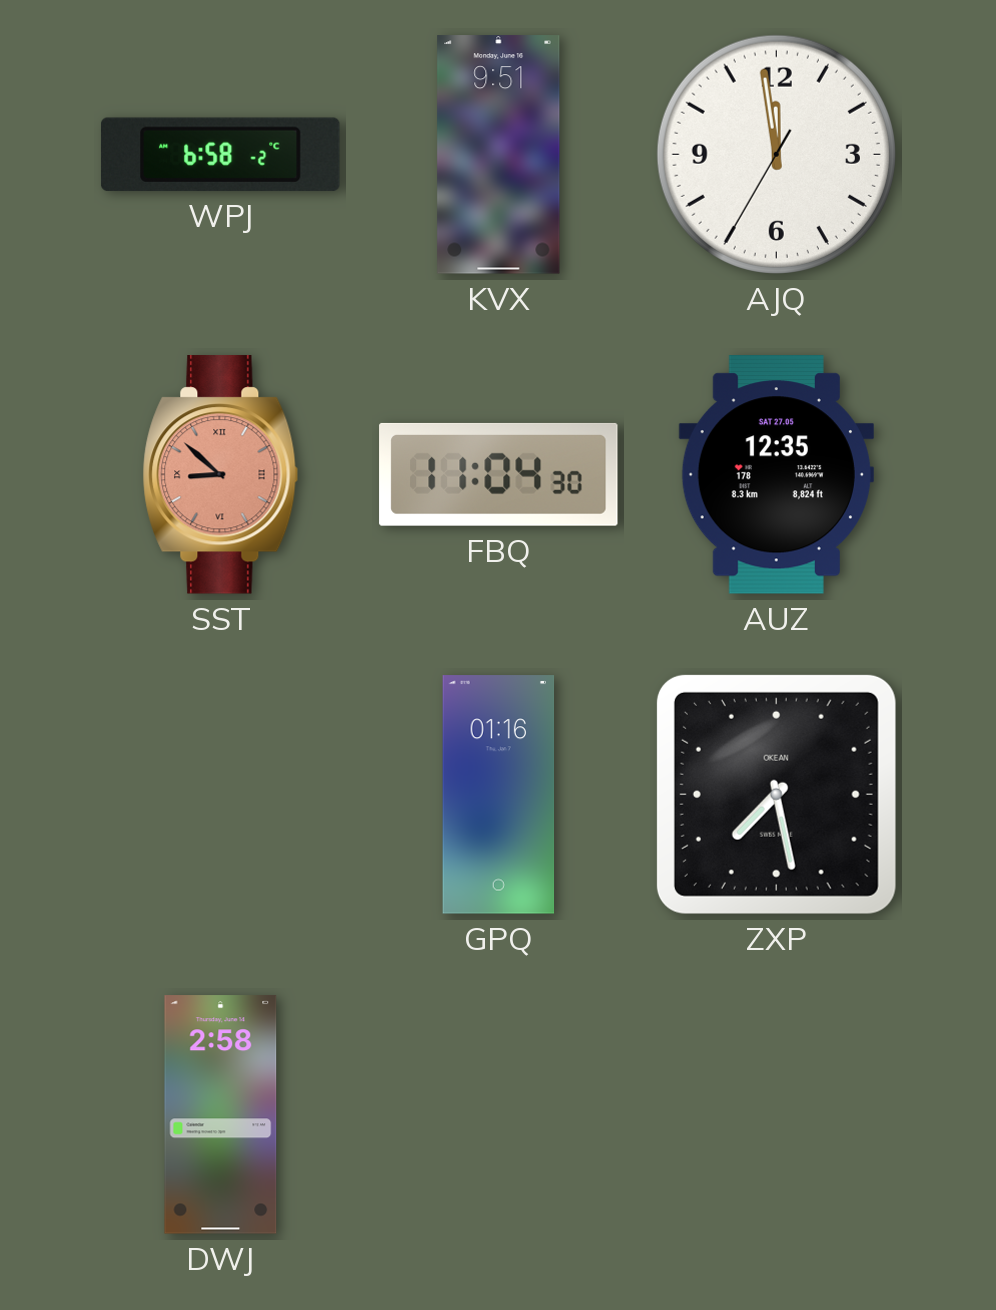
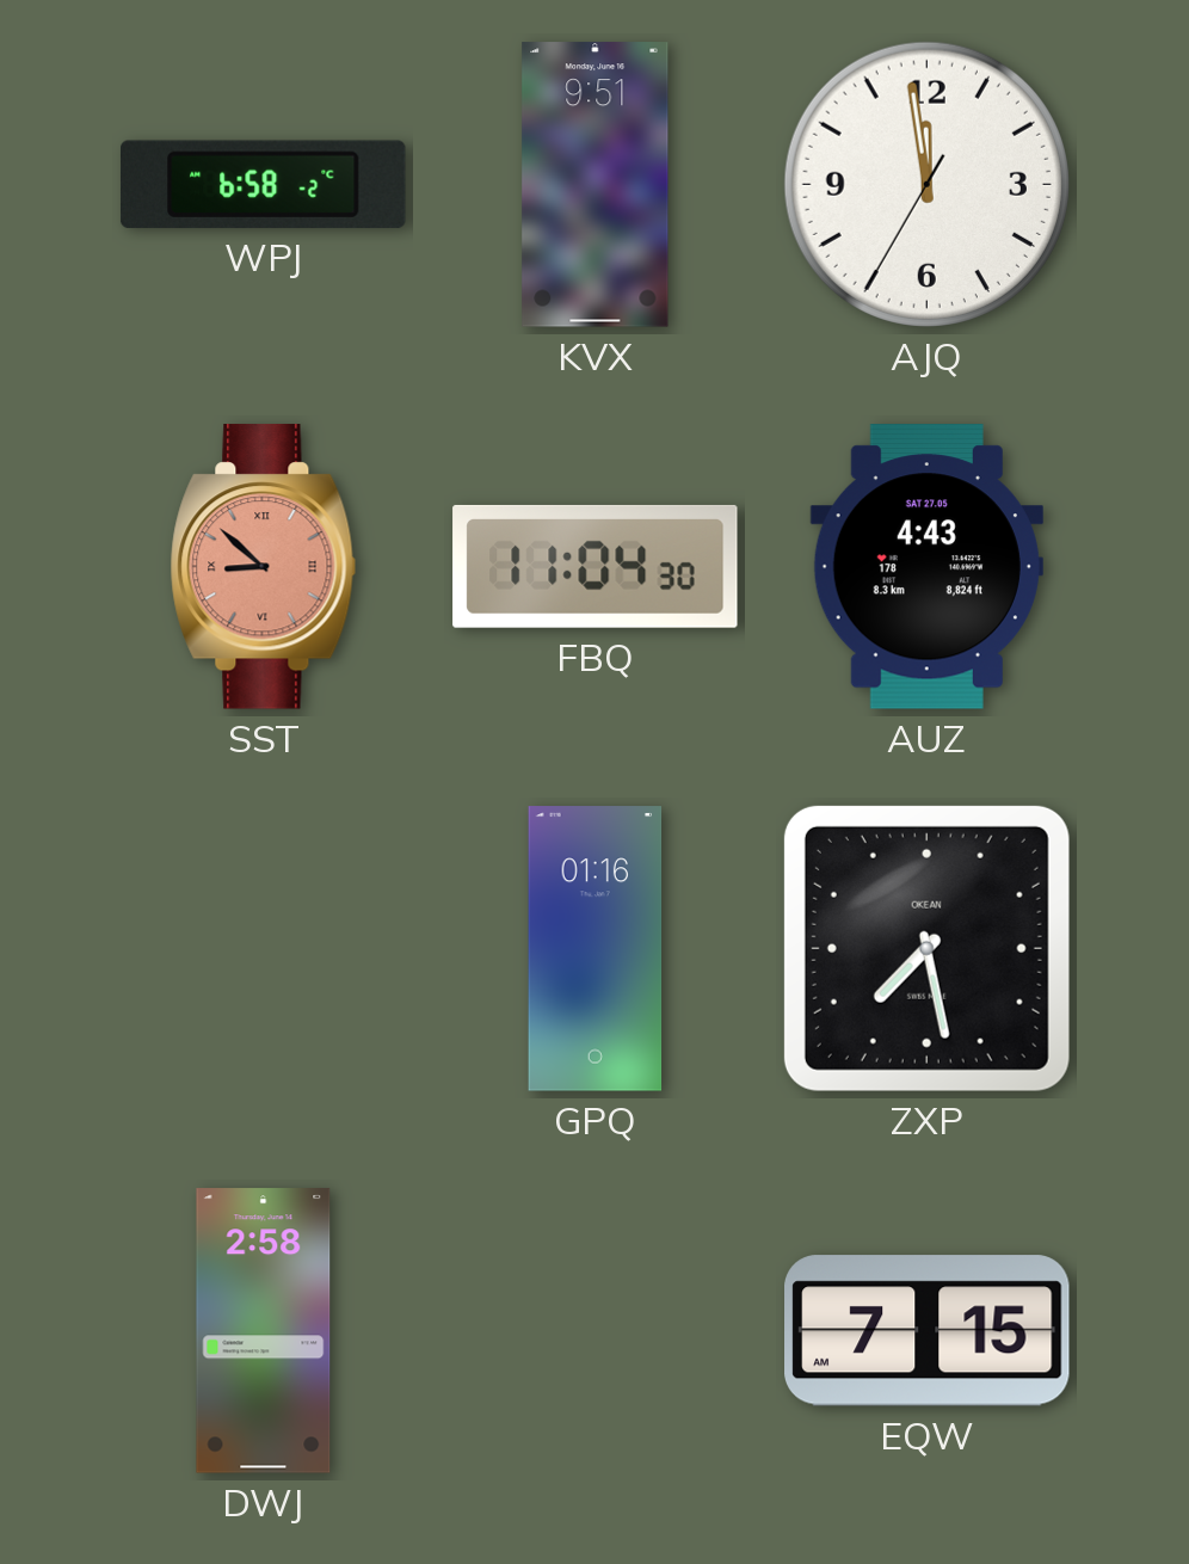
AUZ: 12:35 -> 4:43 (926, 567)
EQW: none -> 7:15 (928, 1331)
